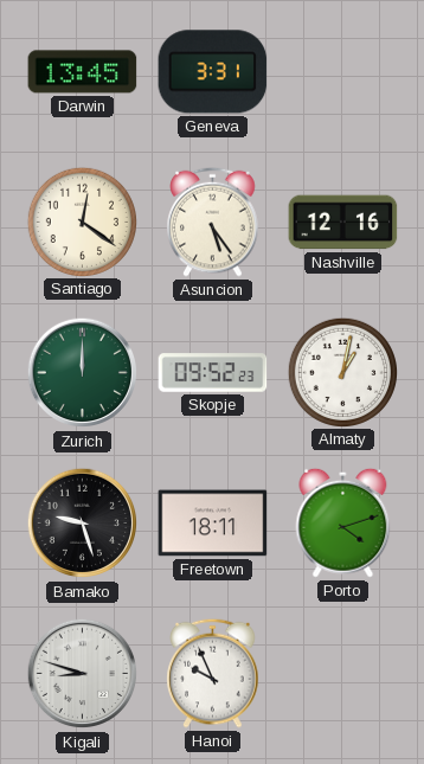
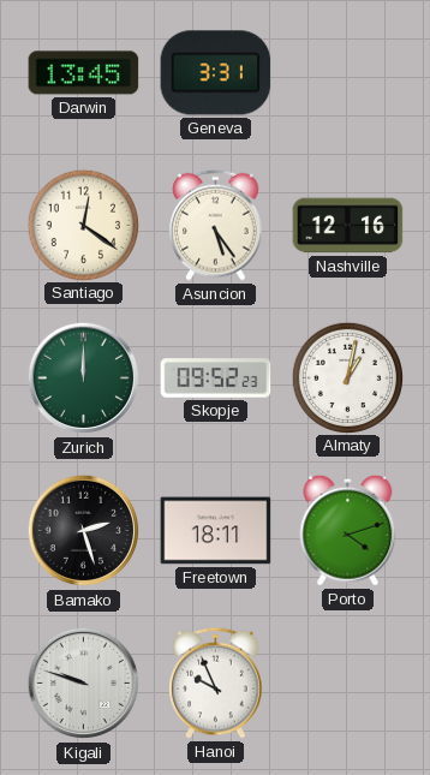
Bamako: 9:27 -> 2:27 (84, 531)
Kigali: 8:48 -> 9:48 (84, 684)
